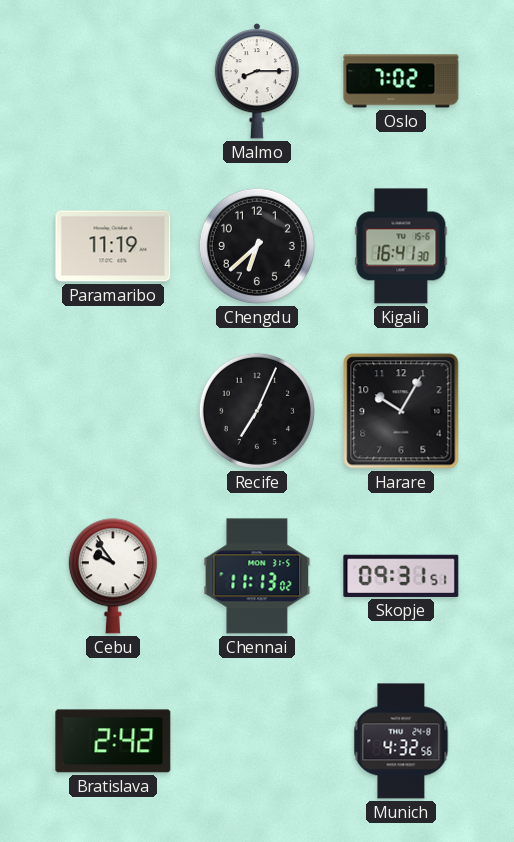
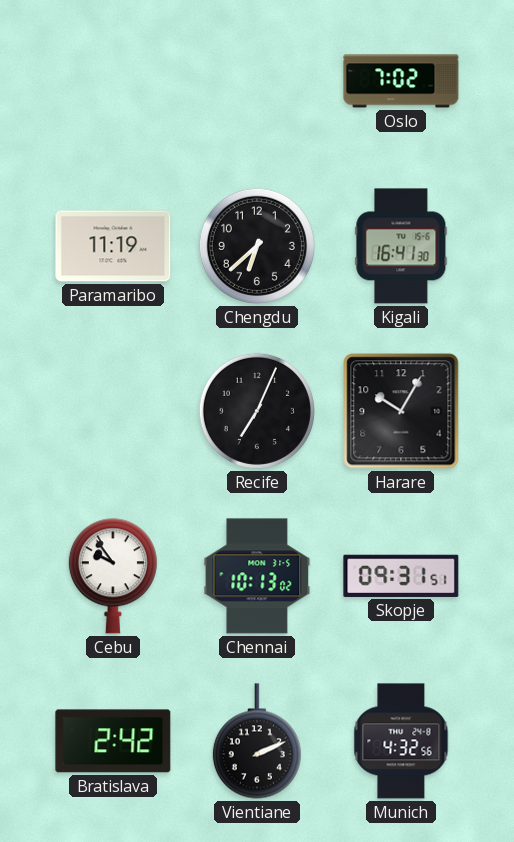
Malmo: 8:15 -> none (256, 81)
Chennai: 11:13 -> 10:13 (257, 576)
Vientiane: none -> 2:11 (257, 741)
